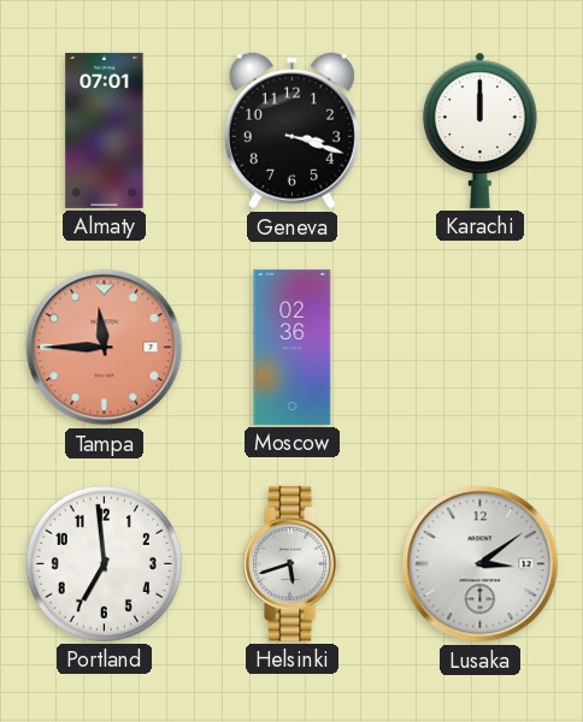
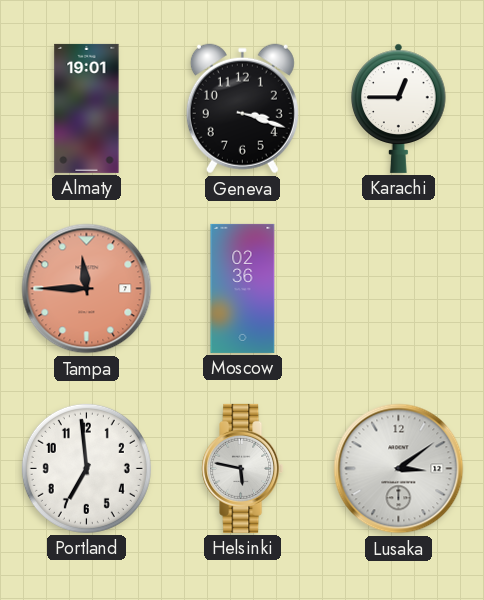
Almaty: 07:01 -> 19:01 (87, 108)
Karachi: 12:00 -> 12:45 (399, 108)
Helsinki: 5:42 -> 5:47 (243, 468)
